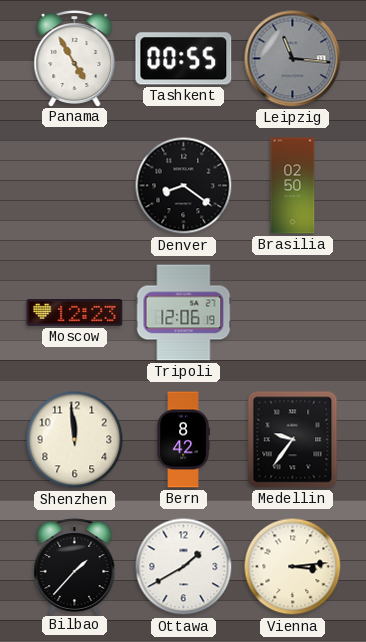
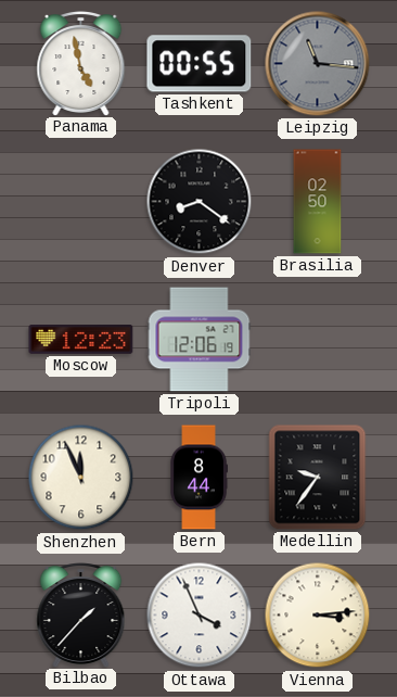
Panama: 4:55 -> 4:58 (81, 64)
Shenzhen: 11:59 -> 11:56 (81, 478)
Bern: 8:42 -> 8:44 (198, 478)
Ottawa: 1:40 -> 3:56 (200, 616)
